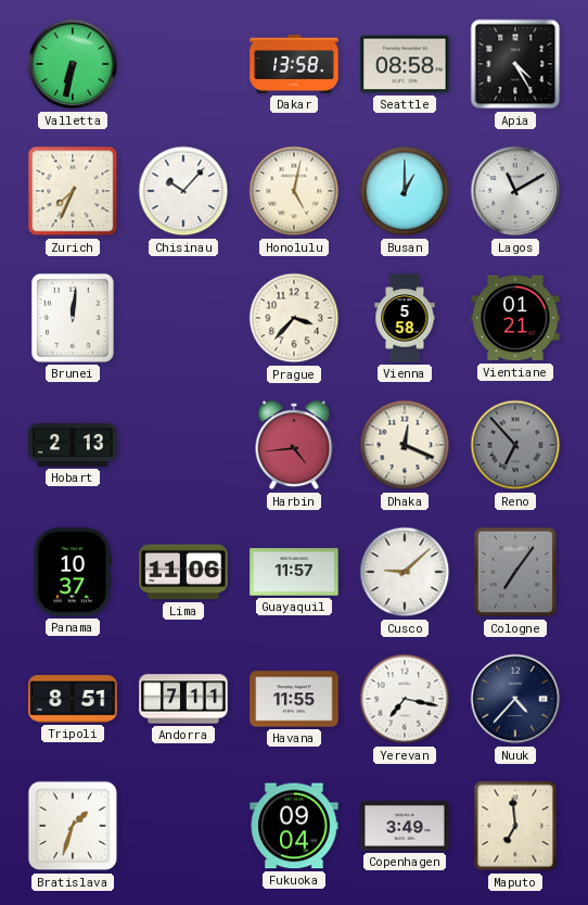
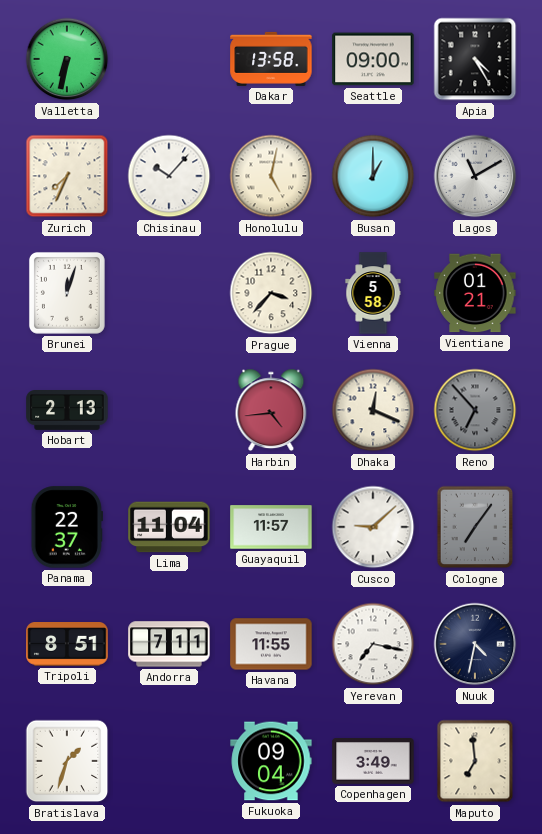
Seattle: 08:58 -> 09:00 (373, 59)
Brunei: 12:01 -> 12:03 (67, 293)
Panama: 10:37 -> 22:37 (66, 527)
Lima: 11:06 -> 11:04 (169, 527)
Nuuk: 4:37 -> 4:32 (475, 644)
